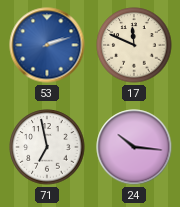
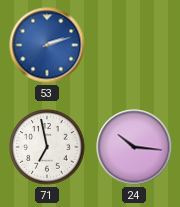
17: 11:49 -> none (134, 45)
